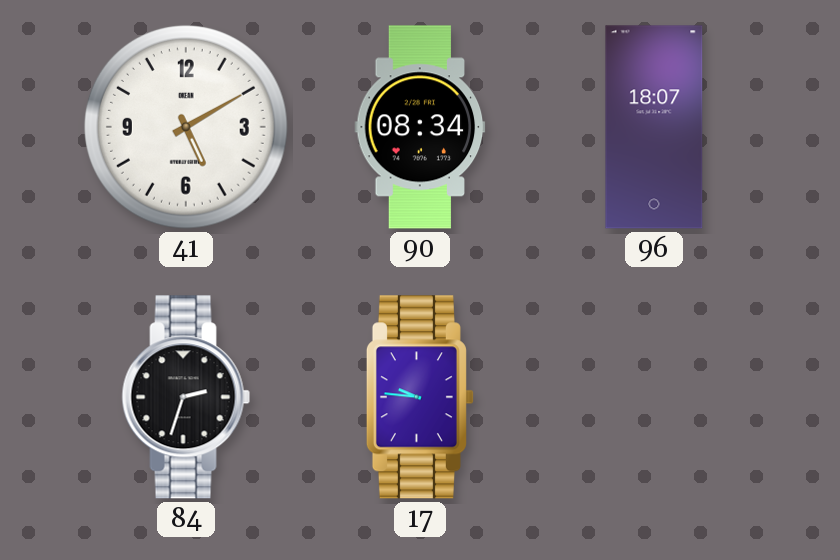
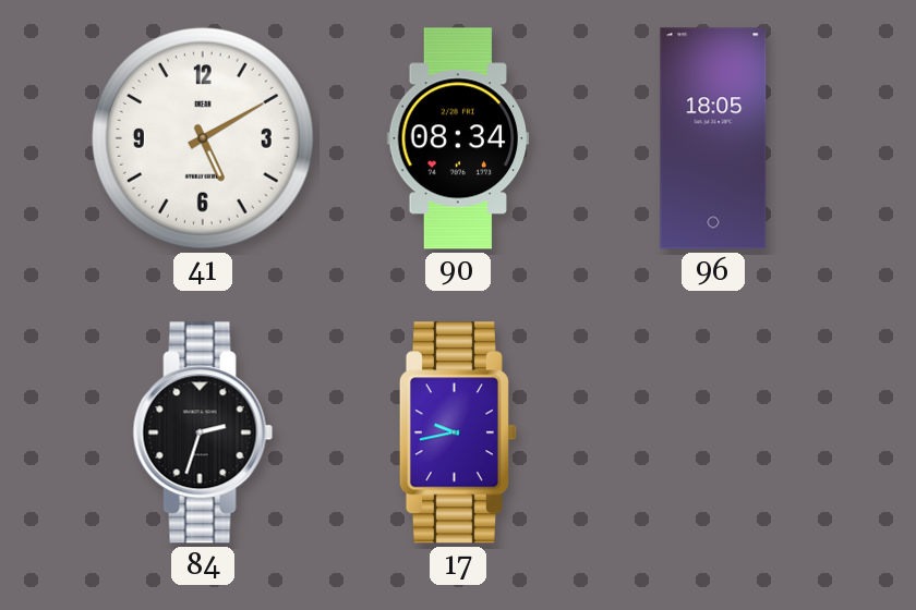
96: 18:07 -> 18:05 (713, 138)
17: 9:46 -> 9:43 (458, 432)
